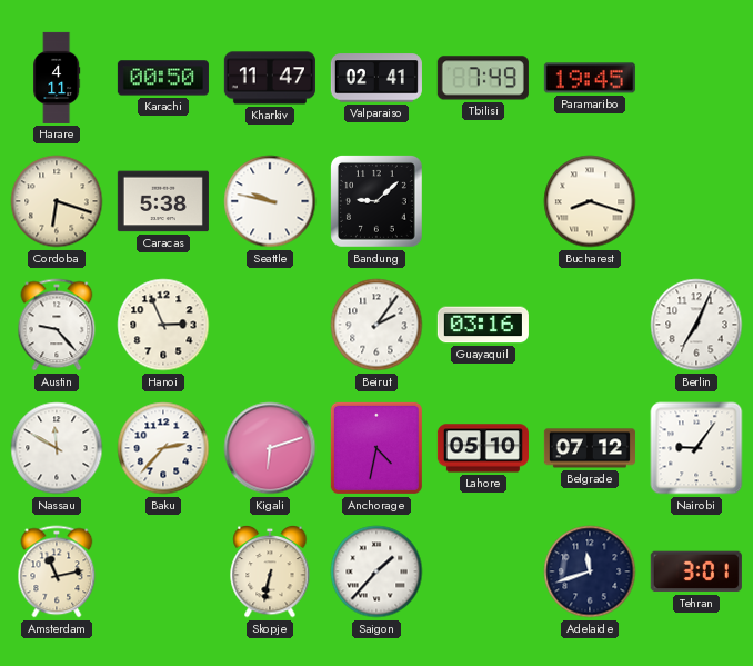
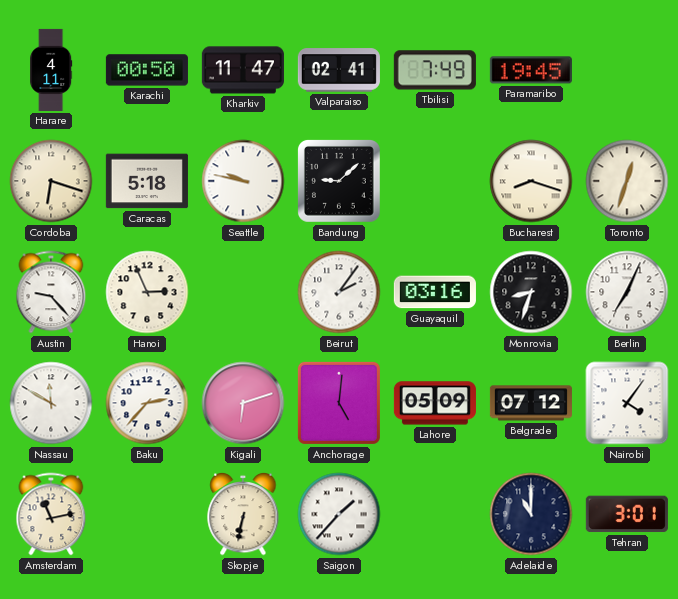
Caracas: 5:38 -> 5:18 (147, 181)
Toronto: none -> 12:33 (627, 181)
Monrovia: none -> 8:33 (531, 292)
Anchorage: 4:32 -> 5:01 (339, 403)
Lahore: 05:10 -> 05:09 (435, 403)
Nairobi: 9:06 -> 4:06 (627, 403)
Adelaide: 11:42 -> 11:00 (531, 514)
